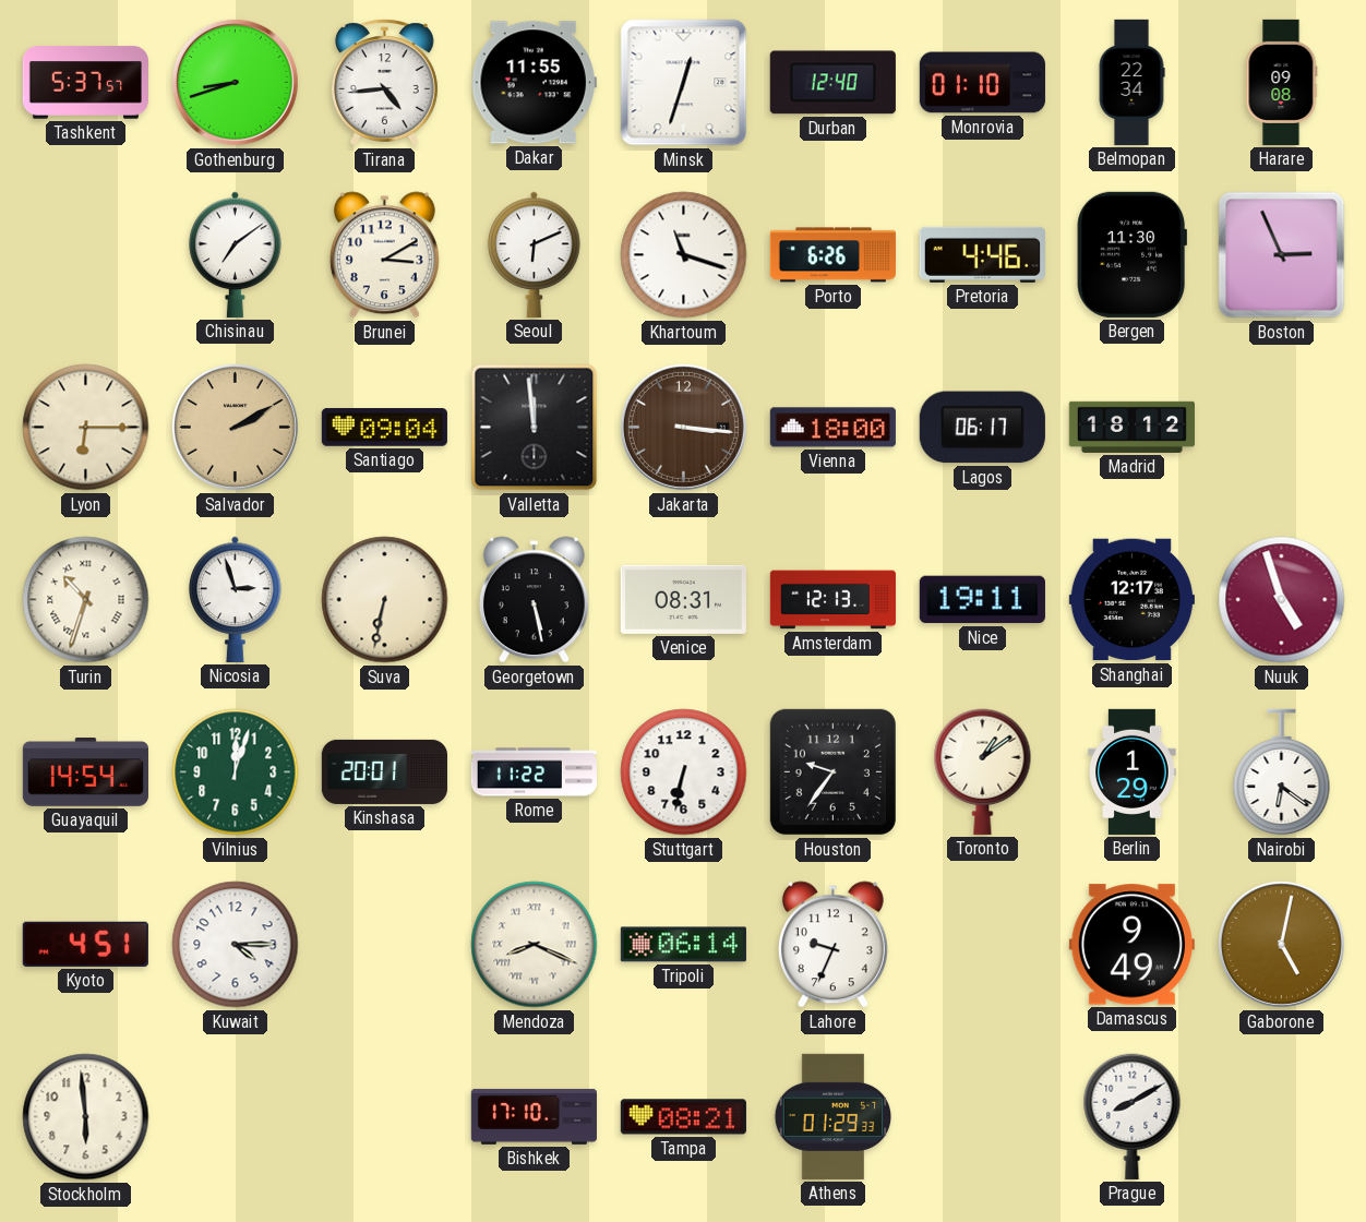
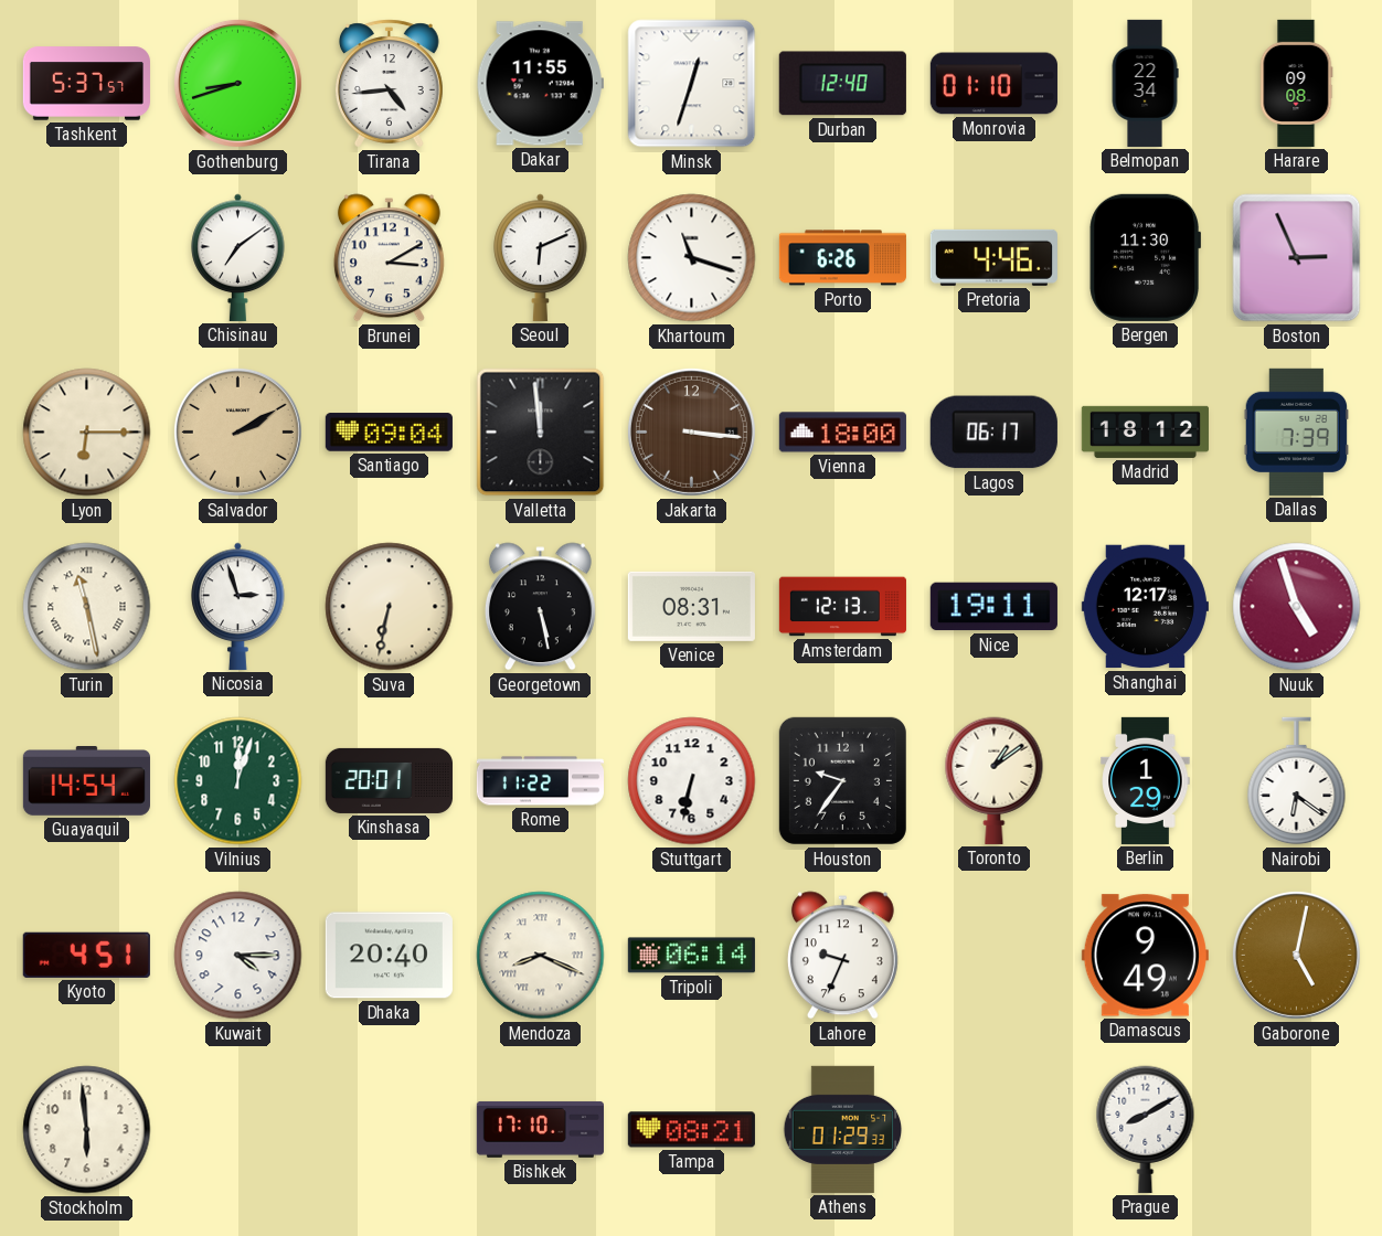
Dallas: none -> 7:39 (1297, 431)
Turin: 10:33 -> 11:28 (87, 607)
Dhaka: none -> 20:40 (389, 956)
